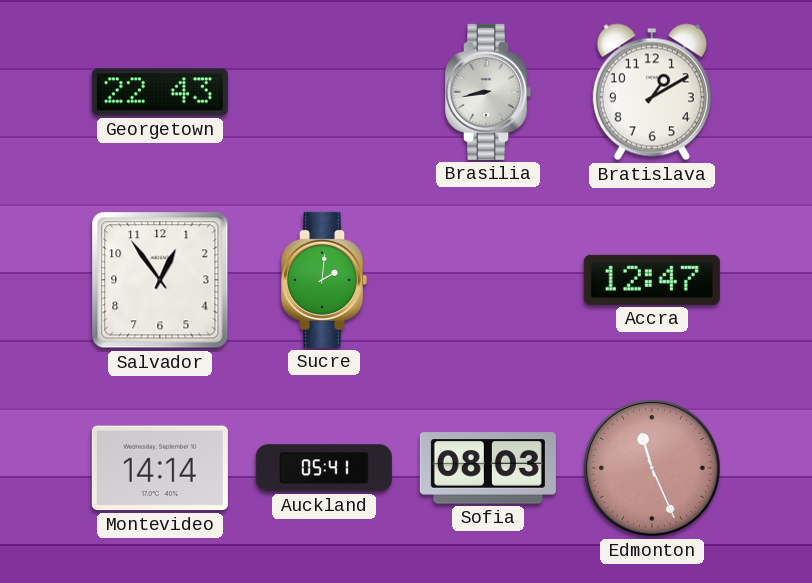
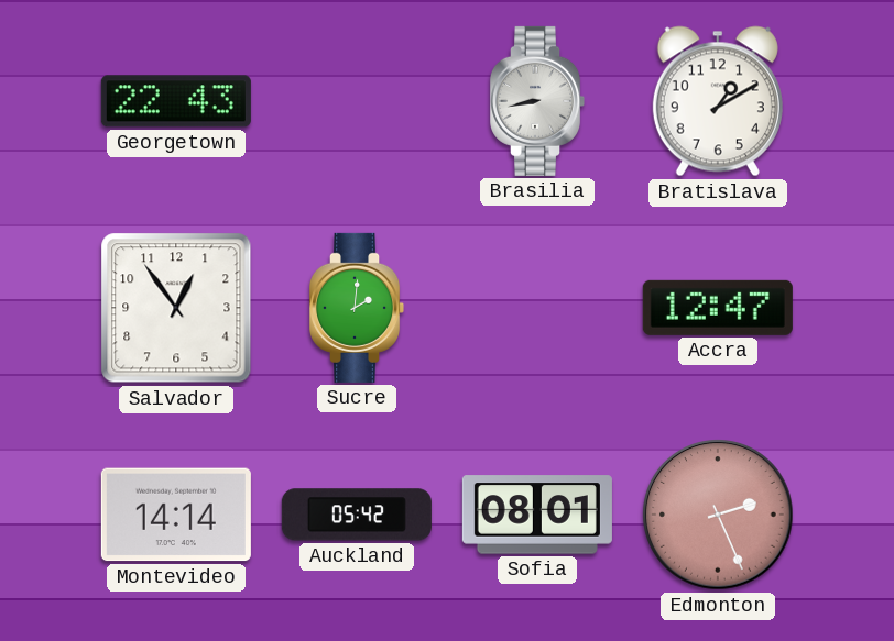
Auckland: 05:41 -> 05:42 (357, 515)
Sofia: 08:03 -> 08:01 (537, 515)
Edmonton: 11:26 -> 2:26 (718, 515)
